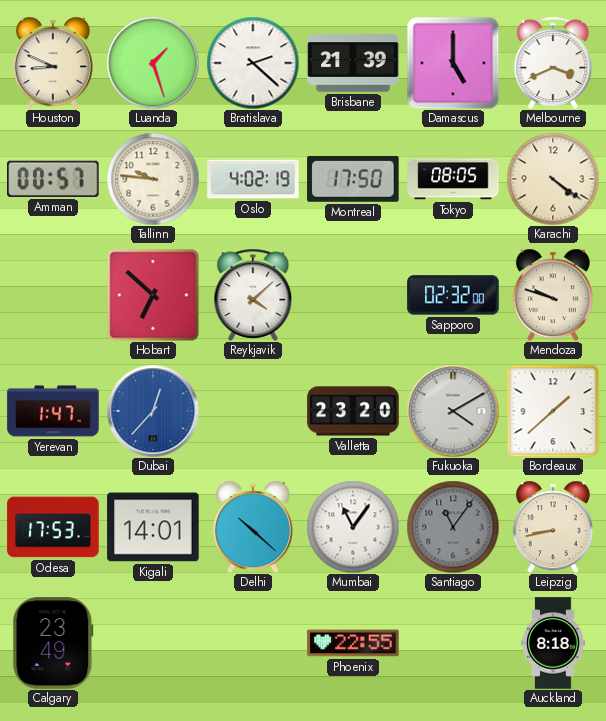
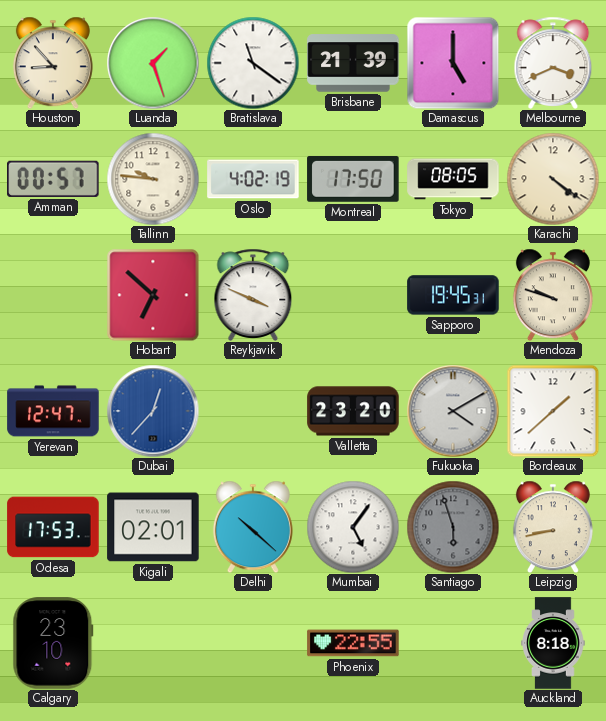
Houston: 8:49 -> 8:53 (53, 63)
Bratislava: 2:22 -> 11:21 (253, 63)
Reykjavik: 4:08 -> 3:49 (253, 295)
Sapporo: 02:32 -> 19:45 (453, 295)
Yerevan: 1:47 -> 12:47 (53, 411)
Kigali: 14:01 -> 02:01 (153, 527)
Mumbai: 11:06 -> 5:06 (353, 527)
Santiago: 11:06 -> 5:57 (453, 527)
Calgary: 23:49 -> 23:10 (53, 643)
